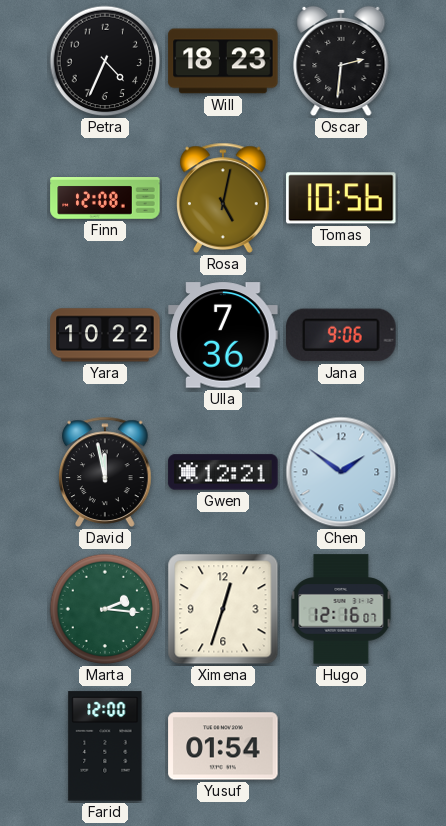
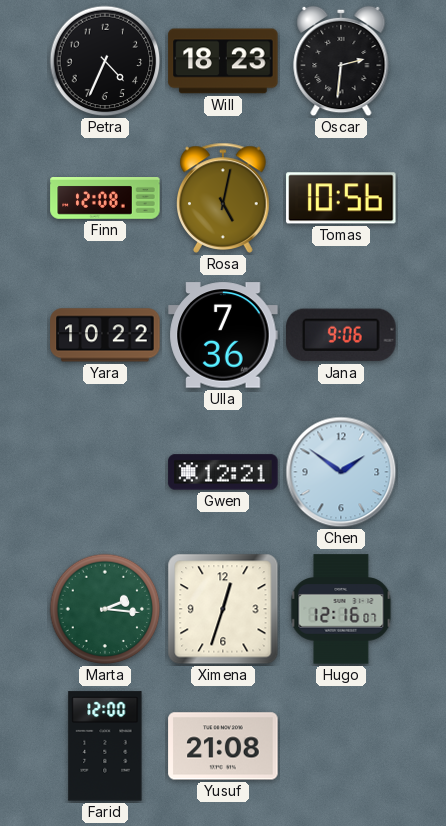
David: 11:58 -> none (105, 472)
Yusuf: 01:54 -> 21:08 (223, 746)
